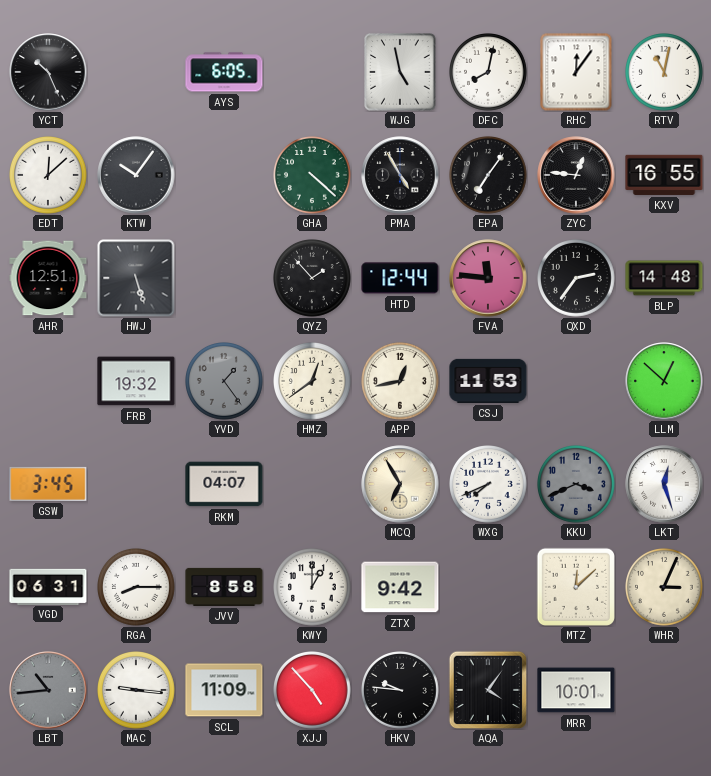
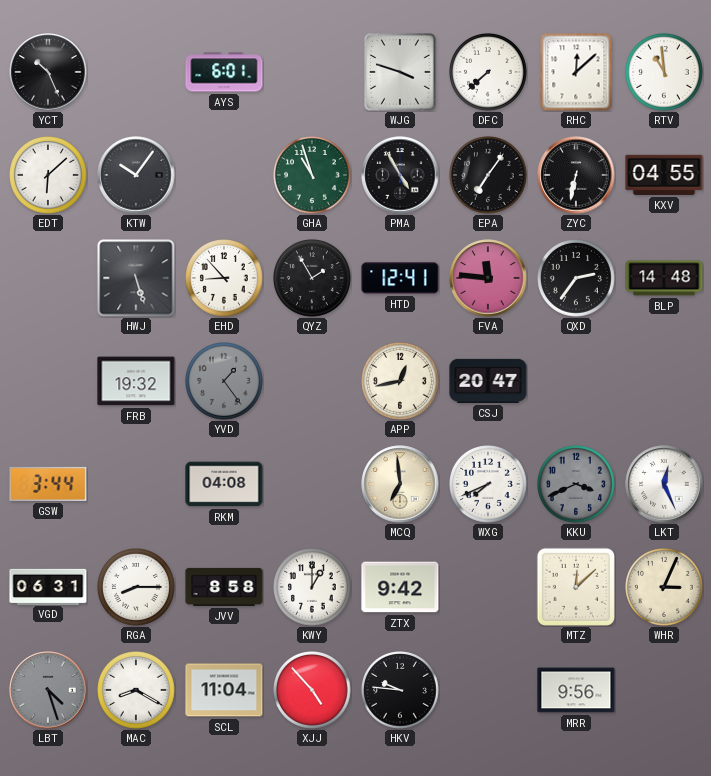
AYS: 6:05 -> 6:01 (224, 72)
WJG: 4:58 -> 3:48 (400, 72)
DFC: 8:02 -> 7:38 (489, 73)
RHC: 12:06 -> 12:08 (576, 72)
RTV: 11:02 -> 10:59 (665, 73)
EDT: 12:08 -> 6:08 (49, 176)
GHA: 4:22 -> 10:57 (313, 176)
ZYC: 12:46 -> 6:32 (576, 175)
KXV: 16:55 -> 04:55 (664, 175)
AHR: 12:51 -> none (48, 278)
EHD: none -> 8:53 (225, 279)
QYZ: 1:53 -> 1:55 (313, 279)
HTD: 12:44 -> 12:41 (400, 278)
HMZ: 12:39 -> none (313, 382)
CSJ: 11:53 -> 20:47 (488, 381)
LLM: 12:52 -> none (664, 381)
GSW: 3:45 -> 3:44 (48, 484)
RKM: 04:07 -> 04:08 (224, 484)
MCQ: 6:55 -> 6:59 (400, 484)
LKT: 12:27 -> 12:26 (664, 484)
LBT: 10:44 -> 4:27 (48, 690)
MAC: 9:16 -> 8:20 (137, 691)
SCL: 11:09 -> 11:04 (224, 690)
AQA: 4:06 -> none (488, 690)
MRR: 10:01 -> 9:56 (576, 690)
